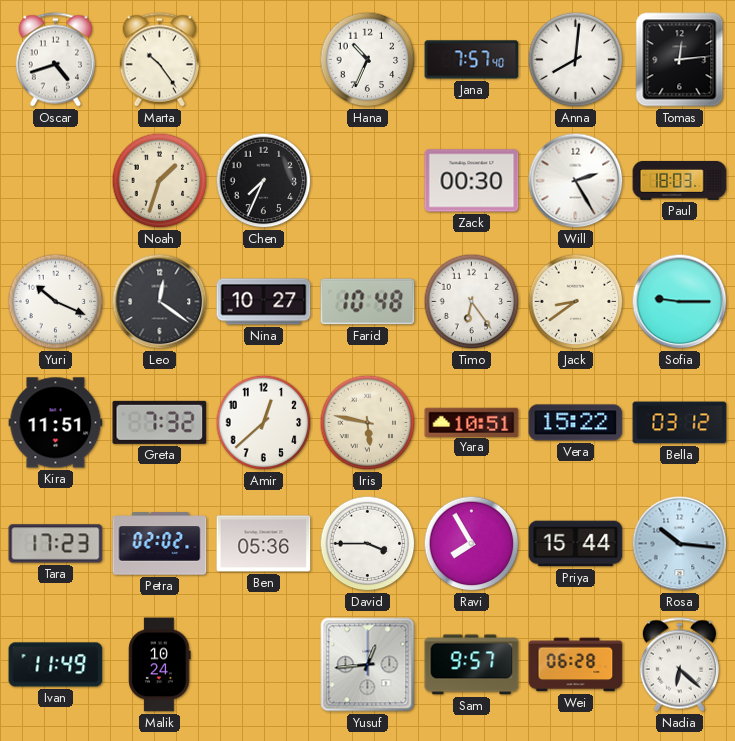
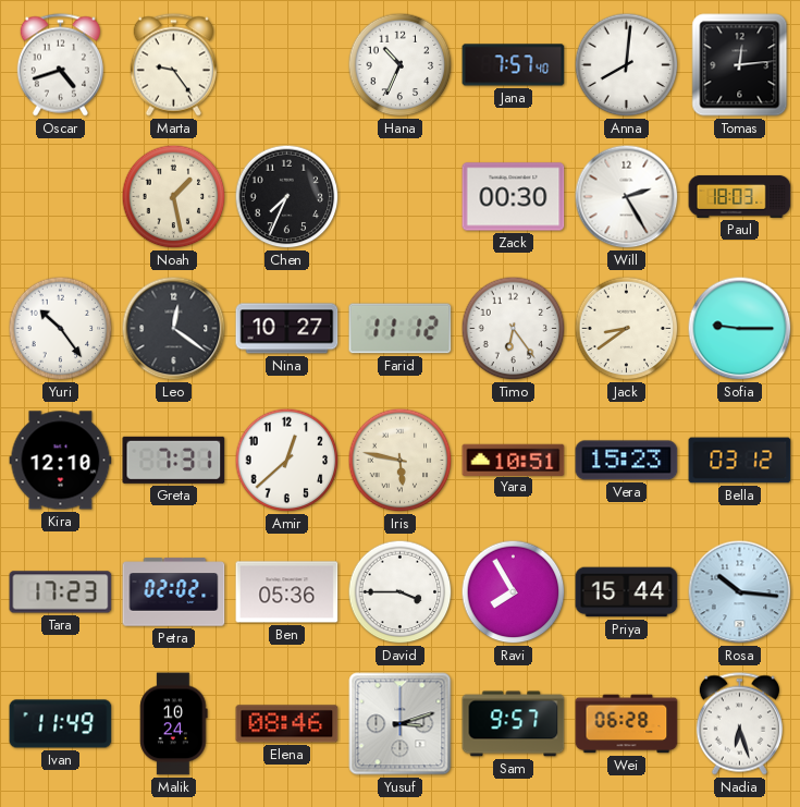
Marta: 10:24 -> 9:24 (173, 65)
Noah: 1:33 -> 1:28 (174, 197)
Yuri: 10:19 -> 10:24 (61, 329)
Farid: 10:48 -> 11:12 (401, 329)
Kira: 11:51 -> 12:10 (61, 461)
Greta: 7:32 -> 7:31 (174, 460)
Vera: 15:22 -> 15:23 (627, 461)
Elena: none -> 08:46 (287, 724)
Yusuf: 12:44 -> 3:12 (401, 724)
Nadia: 6:22 -> 6:27 (739, 724)
